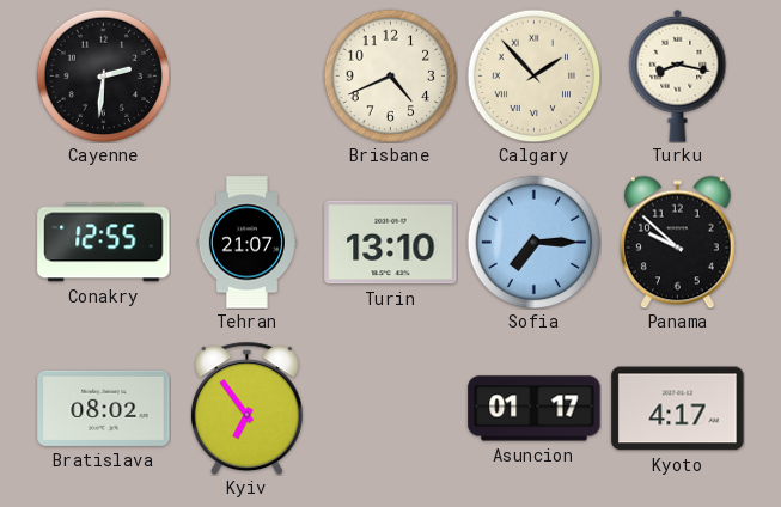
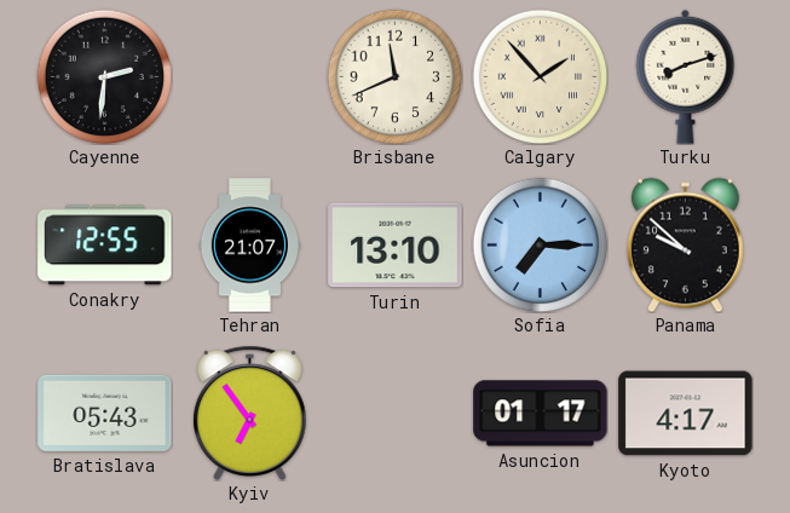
Brisbane: 4:41 -> 11:41 (394, 76)
Turku: 8:17 -> 8:12 (686, 76)
Bratislava: 08:02 -> 05:43 (105, 413)
